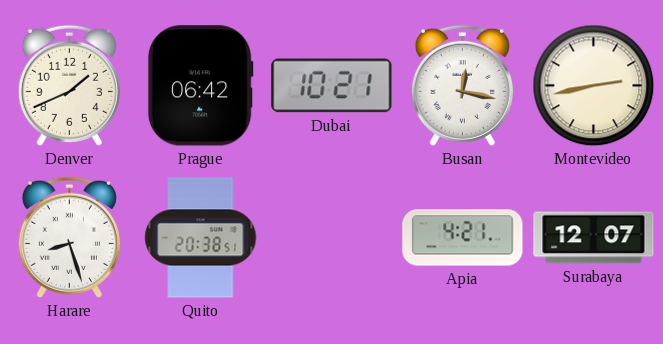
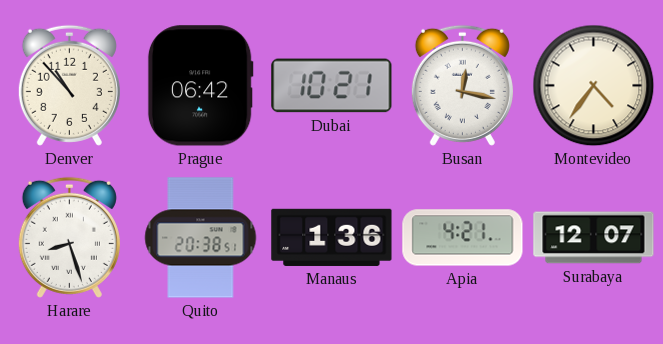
Denver: 1:41 -> 10:53 (69, 85)
Montevideo: 2:43 -> 4:36 (594, 86)
Manaus: none -> 1:36 (332, 237)
